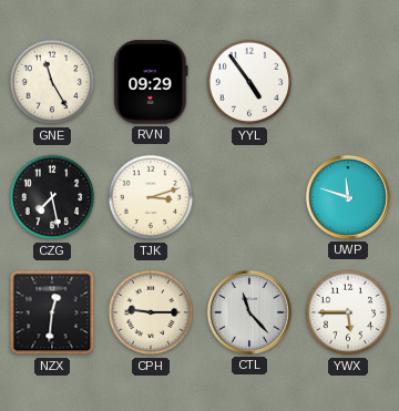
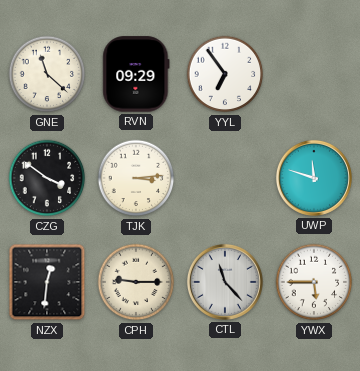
GNE: 11:25 -> 11:22 (47, 74)
YYL: 4:54 -> 6:54 (225, 74)
CZG: 7:28 -> 3:51 (47, 178)
TJK: 3:12 -> 3:14 (136, 178)
